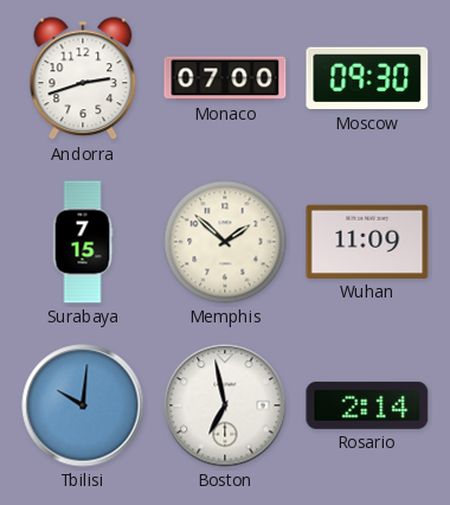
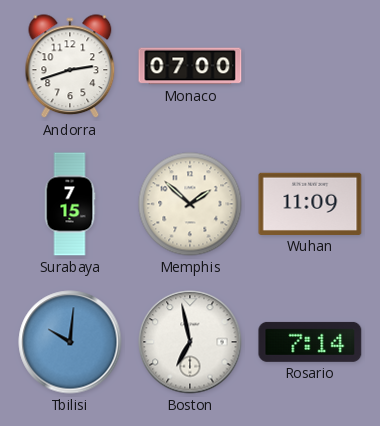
Moscow: 09:30 -> none (367, 78)
Rosario: 2:14 -> 7:14 (310, 342)
